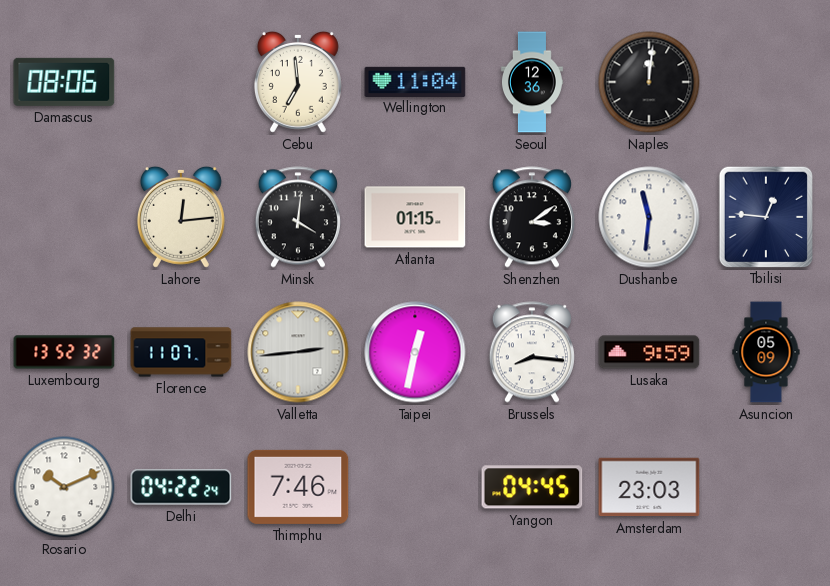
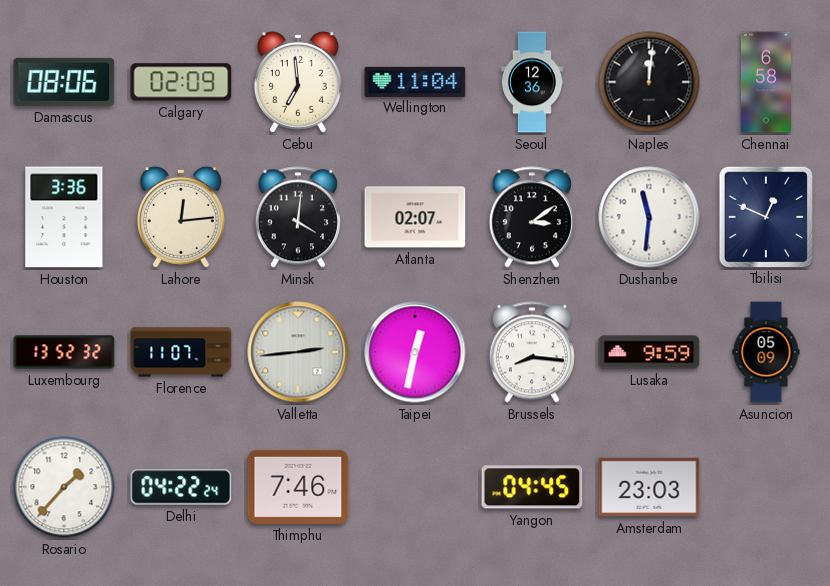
Calgary: none -> 02:09 (181, 82)
Chennai: none -> 6:58 (766, 82)
Houston: none -> 3:36 (64, 217)
Atlanta: 01:15 -> 02:07 (415, 217)
Tbilisi: 12:46 -> 12:49 (765, 216)
Rosario: 10:11 -> 1:37 (64, 487)
